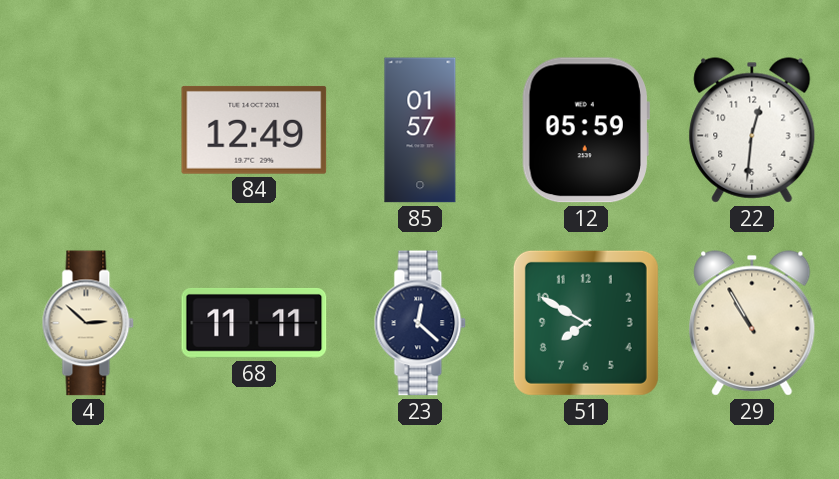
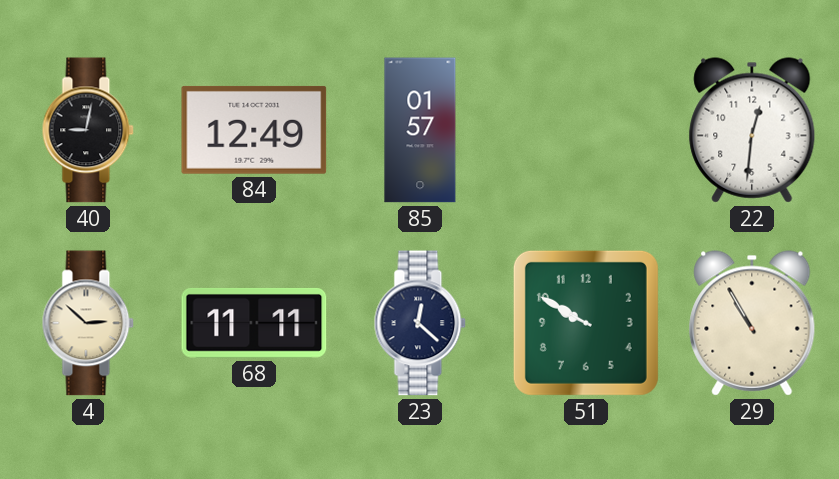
40: none -> 9:02 (88, 130)
12: 05:59 -> none (585, 130)
51: 7:50 -> 9:50 (586, 323)
